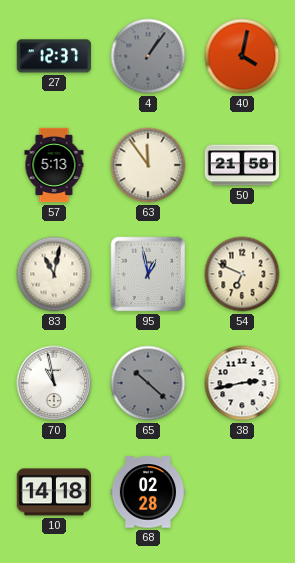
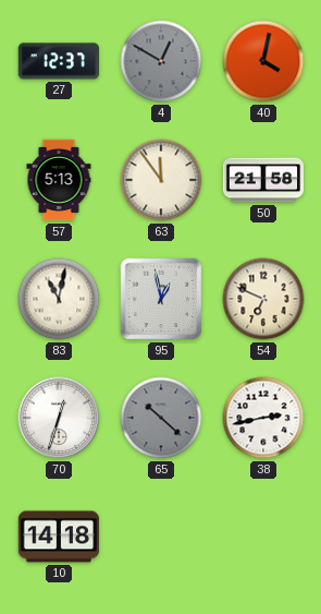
4: 1:06 -> 12:50 (161, 61)
70: 10:58 -> 12:33 (59, 418)
68: 02:28 -> none (147, 492)
